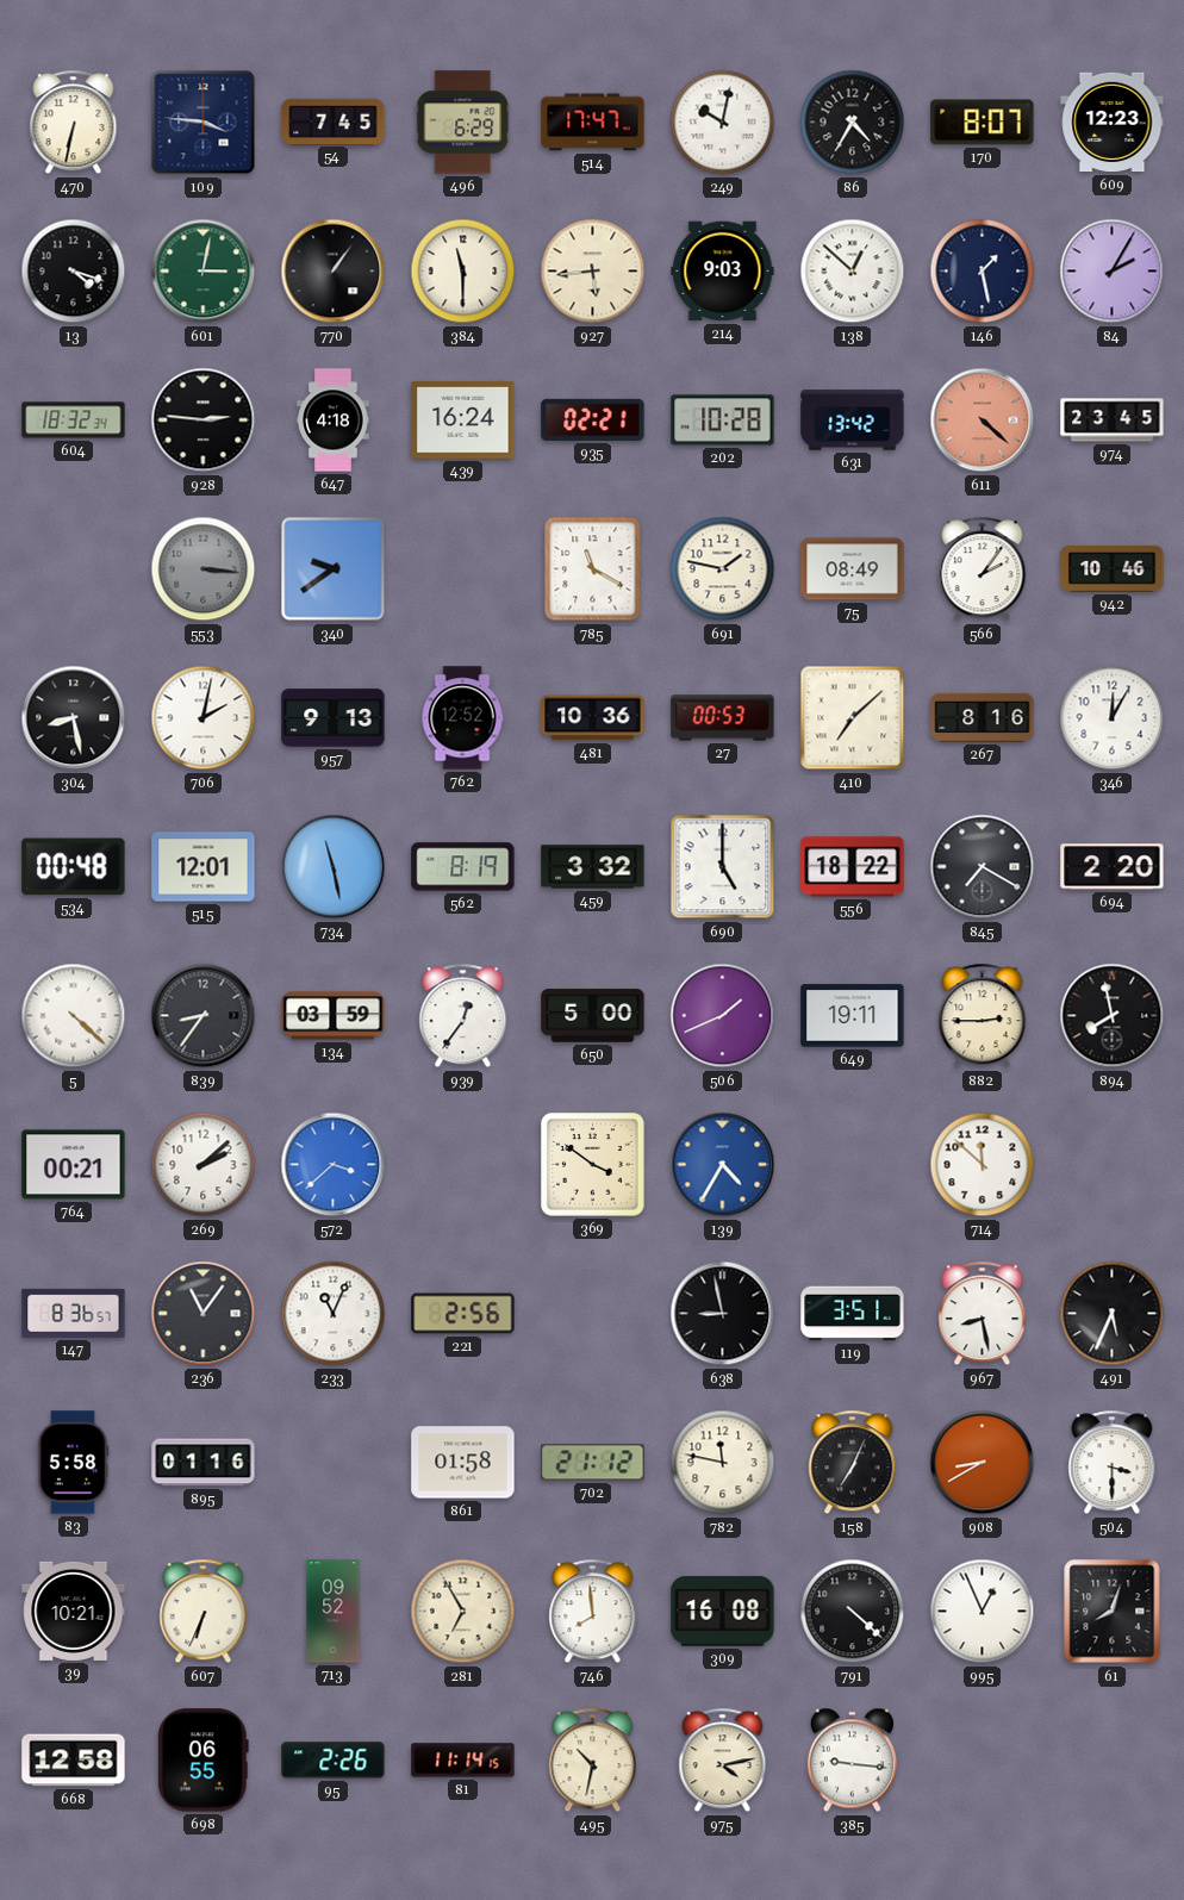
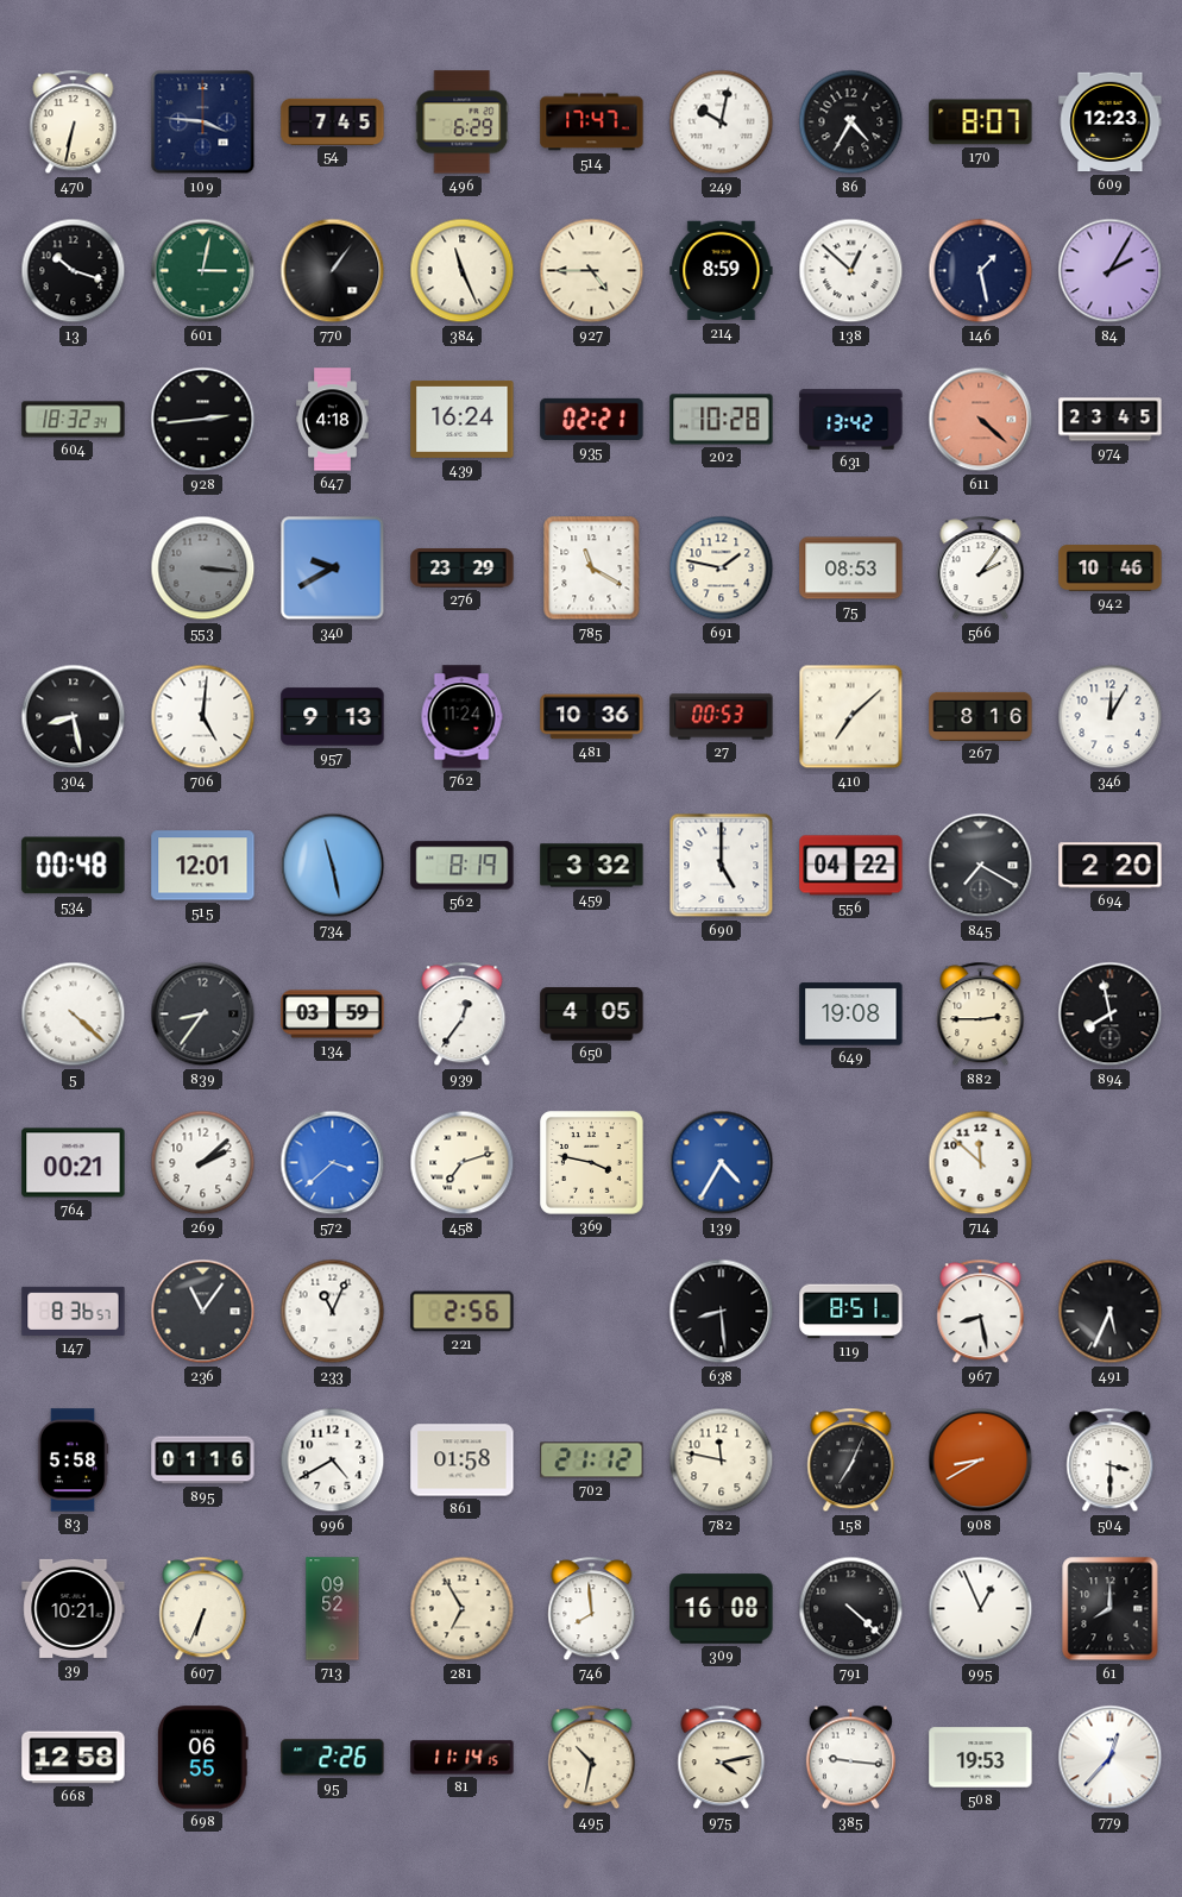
13: 4:18 -> 10:18 (74, 271)
384: 11:30 -> 11:26 (463, 271)
927: 5:44 -> 4:45 (592, 271)
214: 9:03 -> 8:59 (722, 271)
928: 2:46 -> 2:44 (203, 420)
340: 9:39 -> 9:40 (333, 569)
276: none -> 23:29 (463, 569)
75: 08:49 -> 08:53 (851, 569)
706: 2:02 -> 5:01 (203, 717)
762: 12:52 -> 11:24 (461, 717)
556: 18:22 -> 04:22 (851, 866)
650: 5:00 -> 4:05 (592, 1015)
506: 1:41 -> none (723, 1016)
649: 19:11 -> 19:08 (851, 1015)
458: none -> 7:12 (463, 1163)
369: 3:51 -> 3:47 (592, 1163)
638: 8:58 -> 8:29 (722, 1312)
119: 3:51 -> 8:51 (851, 1312)
996: none -> 4:40 (333, 1461)
61: 8:03 -> 8:00 (1111, 1609)
508: none -> 19:53 (981, 1758)
779: none -> 12:37 (1111, 1758)
